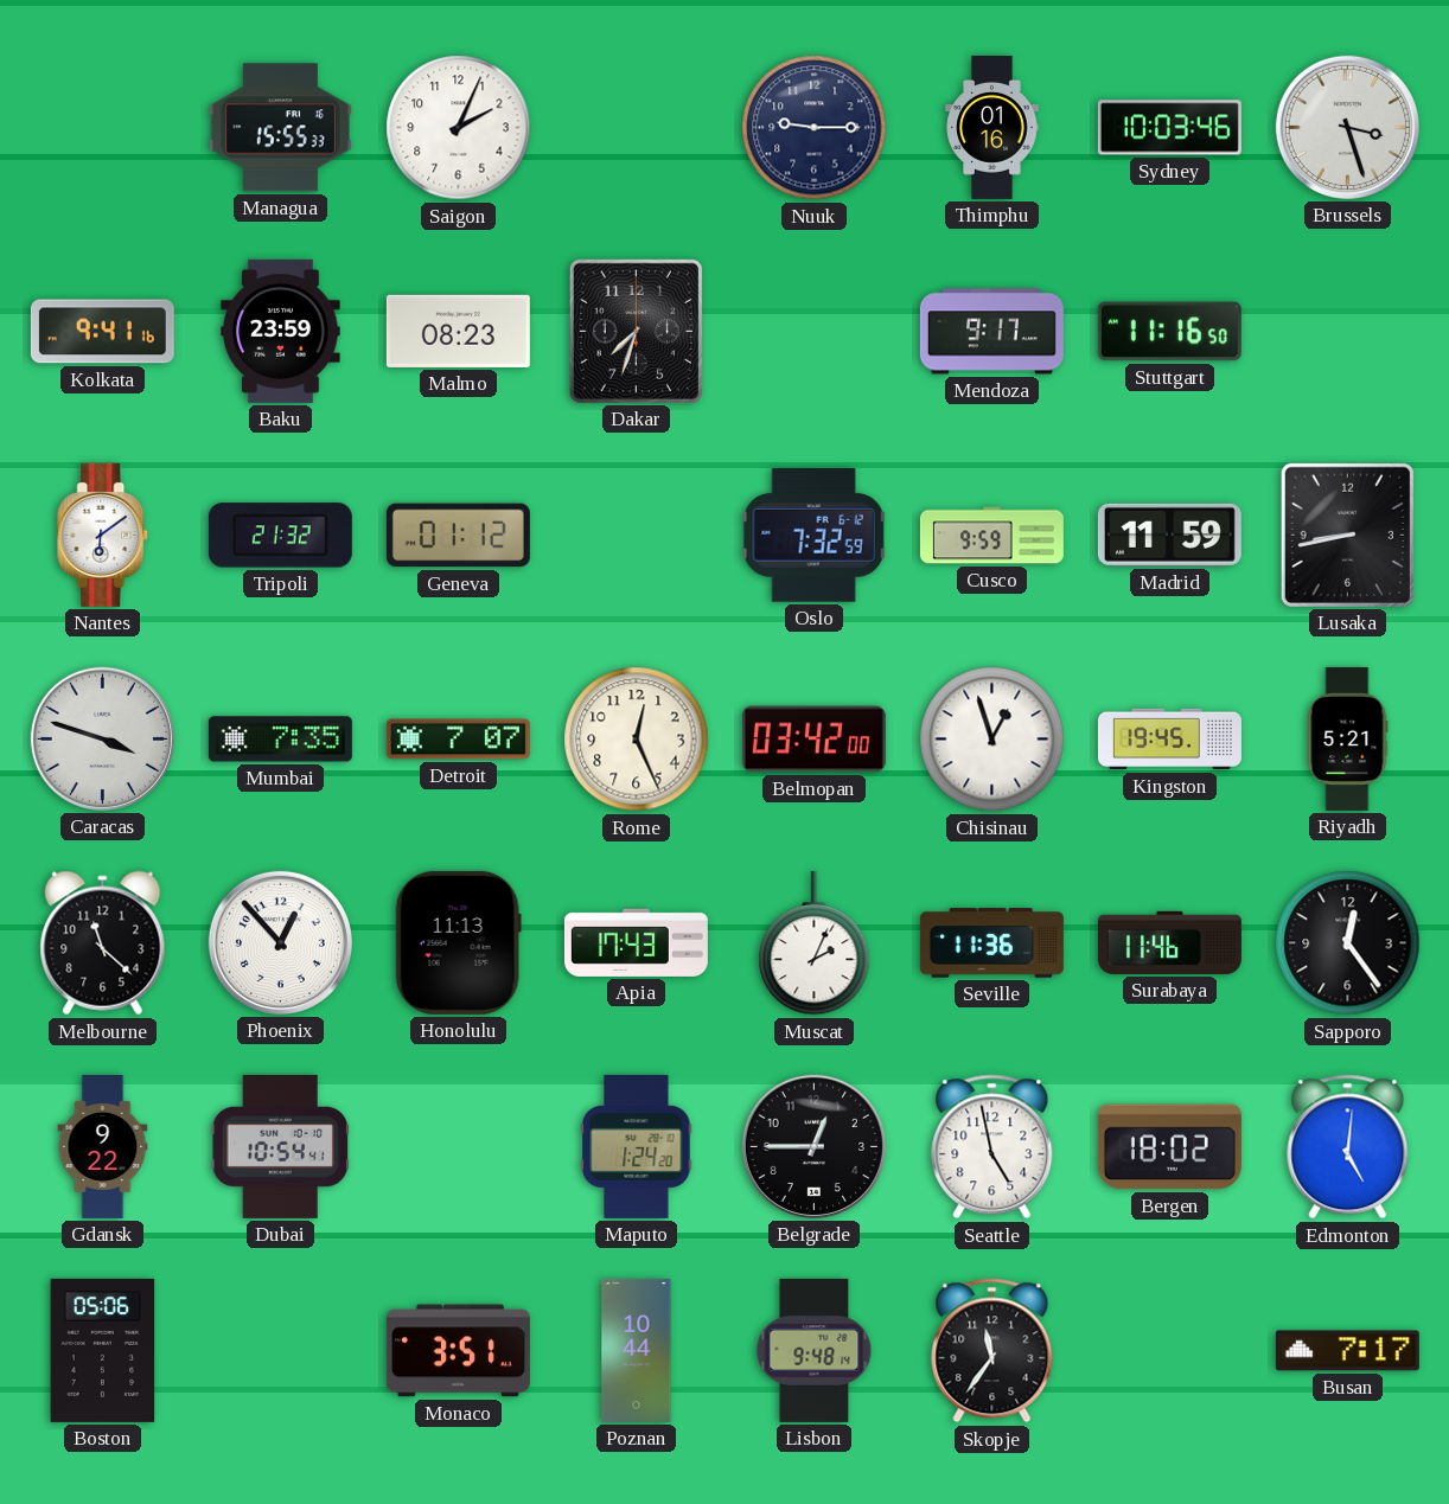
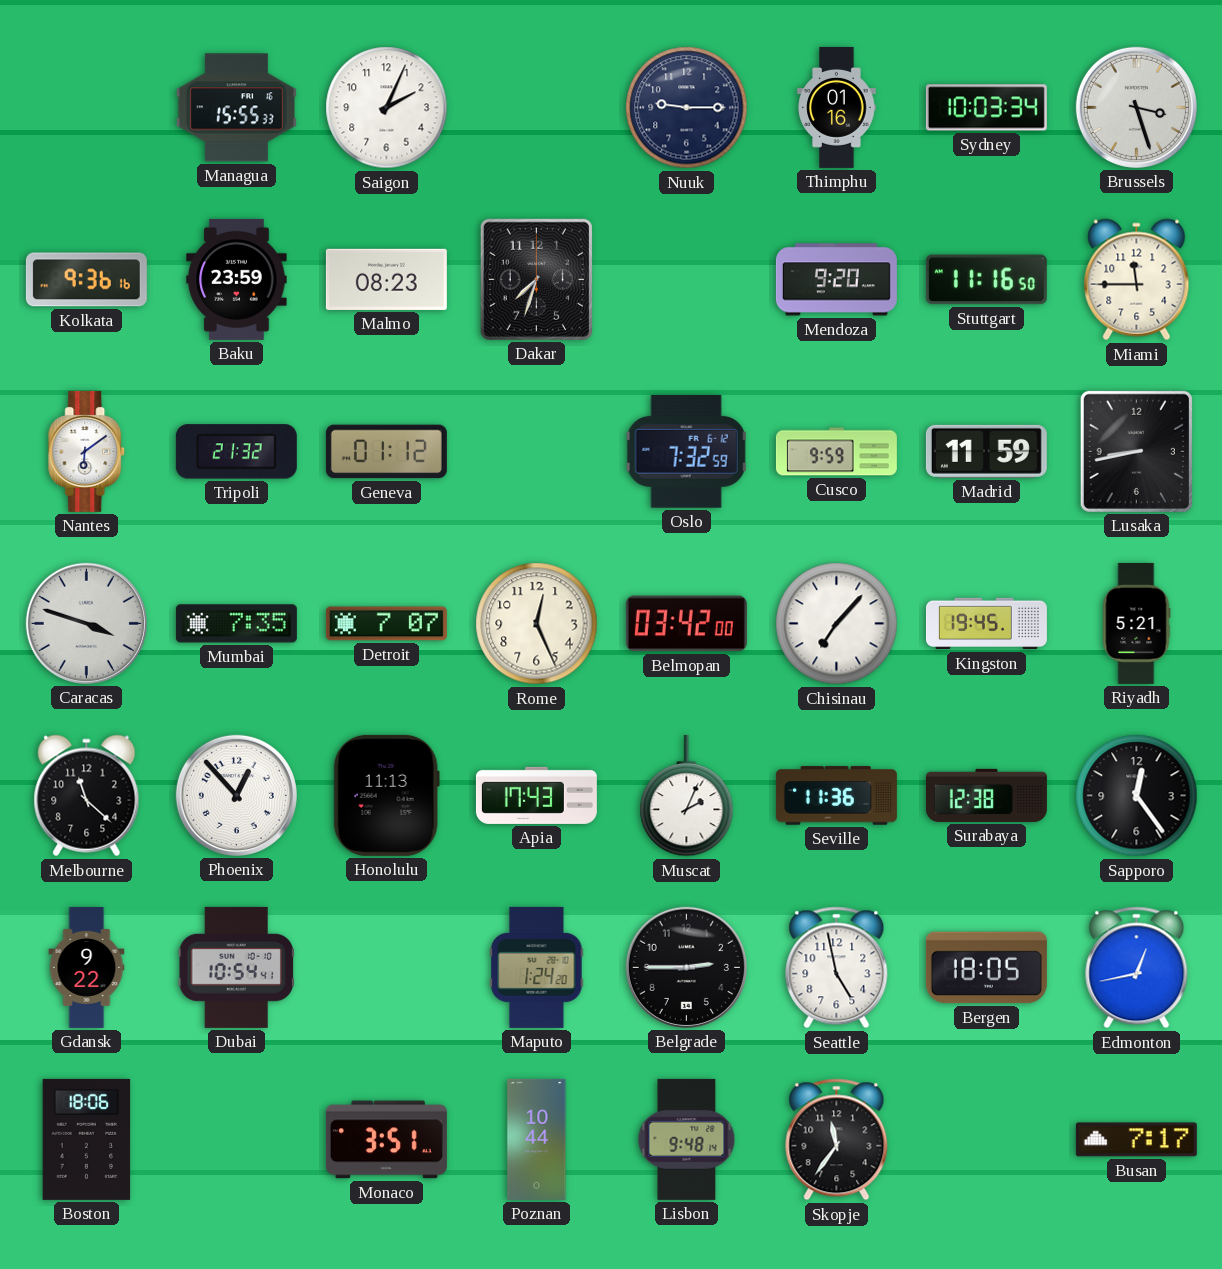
Sydney: 10:03:46 -> 10:03:34 (986, 108)
Kolkata: 9:41 -> 9:36 (86, 280)
Mendoza: 9:17 -> 9:20 (836, 280)
Miami: none -> 11:45 (1137, 280)
Chisinau: 12:57 -> 7:07 (837, 624)
Surabaya: 11:46 -> 12:38 (986, 795)
Belgrade: 12:45 -> 2:45 (686, 967)
Bergen: 18:02 -> 18:05 (986, 968)
Edmonton: 5:01 -> 12:43 (1137, 968)
Boston: 05:06 -> 18:06 (87, 1139)
